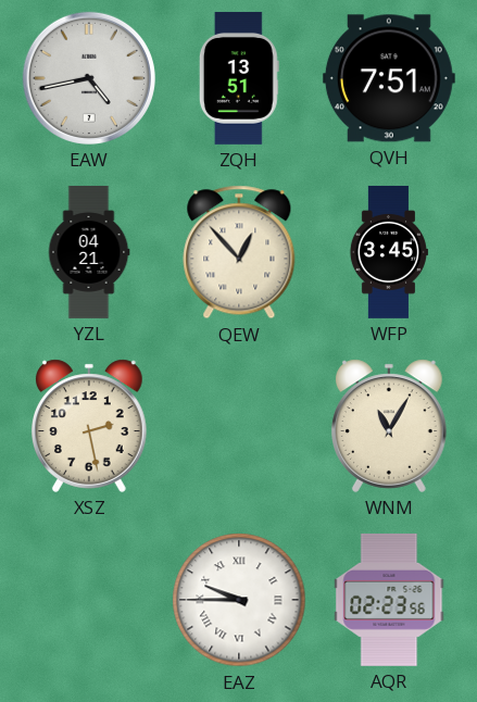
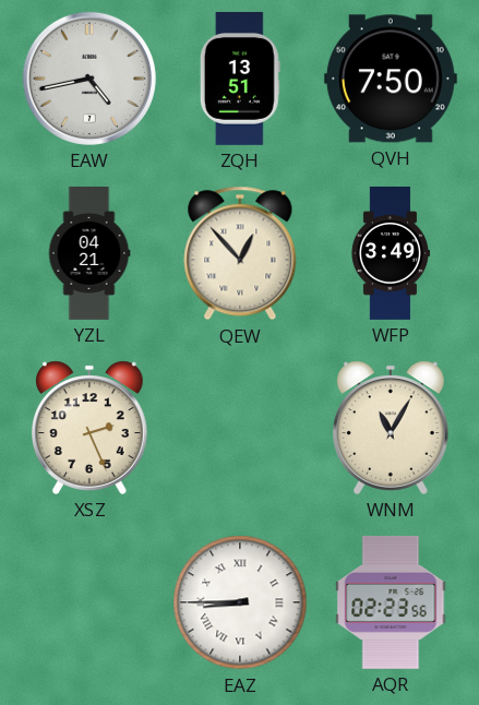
QVH: 7:51 -> 7:50 (391, 79)
WFP: 3:45 -> 3:49 (390, 253)
XSZ: 2:28 -> 2:26 (91, 428)
EAZ: 9:45 -> 8:45 (240, 602)
